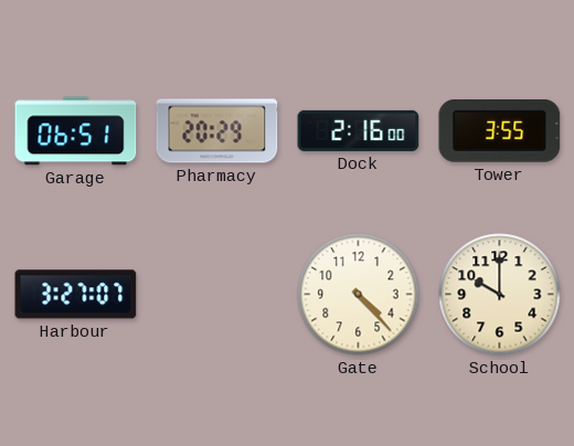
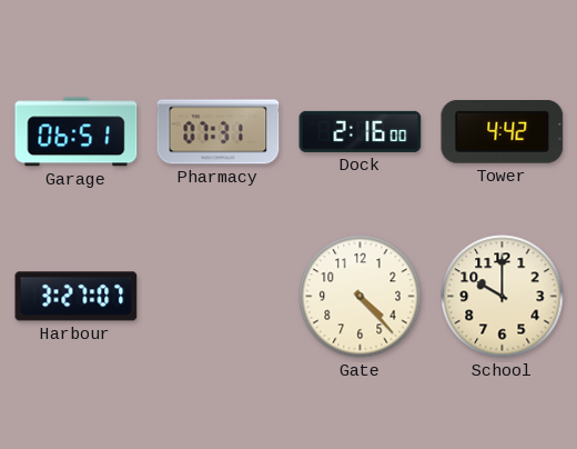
Pharmacy: 20:29 -> 07:31 (219, 132)
Tower: 3:55 -> 4:42 (503, 132)
